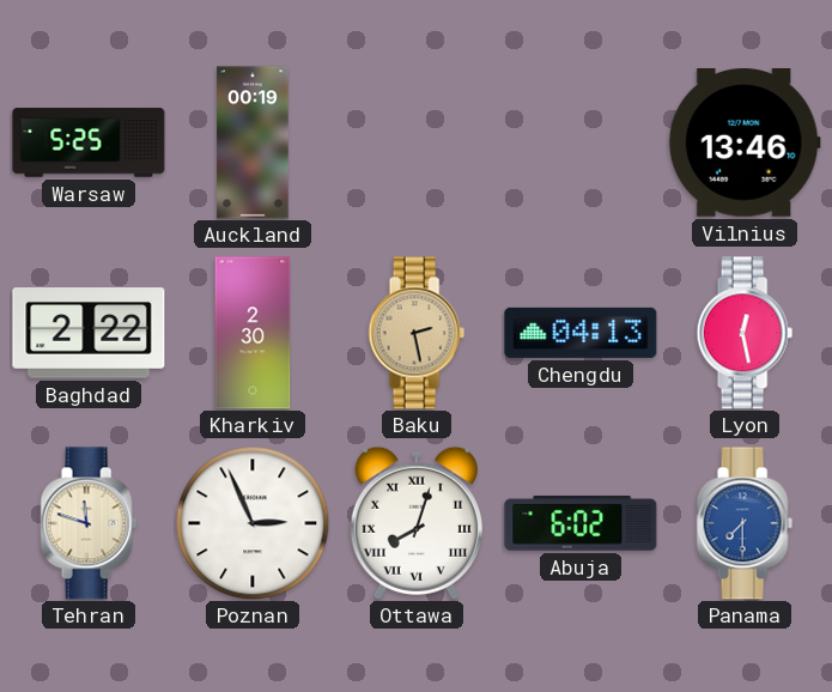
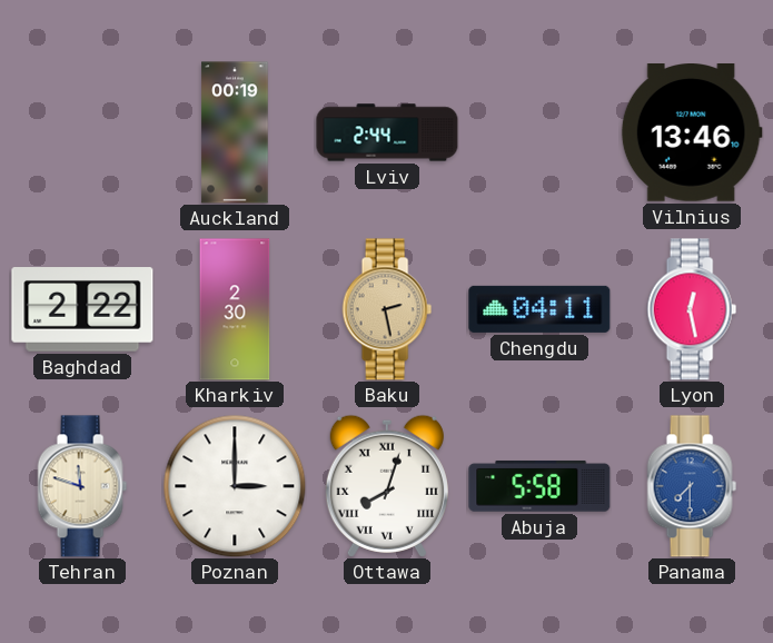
Warsaw: 5:25 -> none (89, 142)
Lviv: none -> 2:44 (387, 132)
Chengdu: 04:13 -> 04:11 (539, 309)
Poznan: 2:56 -> 3:00 (235, 486)
Abuja: 6:02 -> 5:58 (539, 486)
